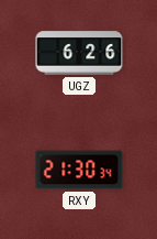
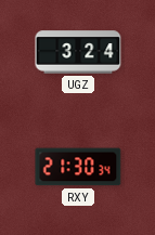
UGZ: 6:26 -> 3:24 (78, 52)
